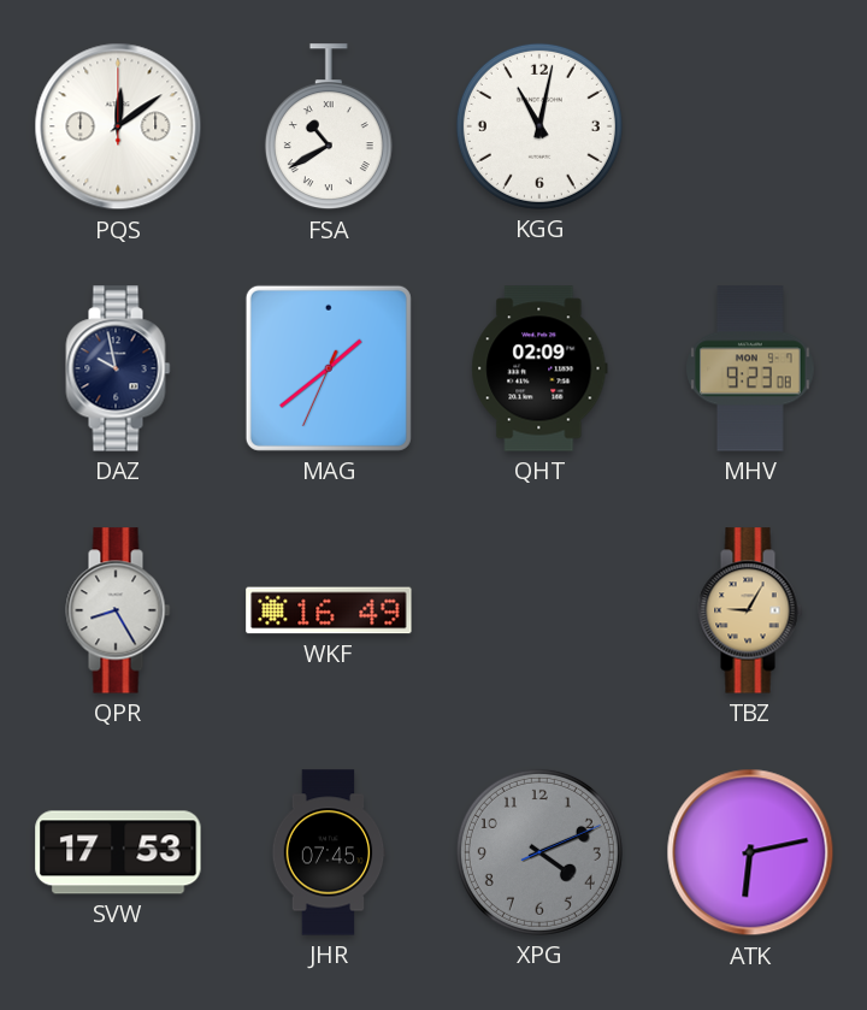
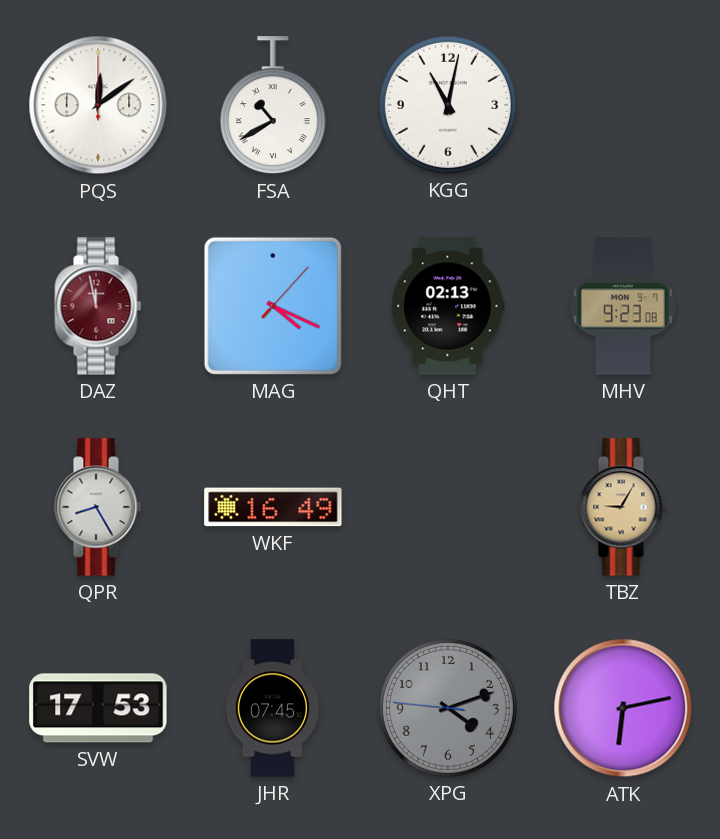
DAZ: 9:58 -> 11:58 (98, 306)
DAZ dial: navy -> burgundy (98, 306)
MAG: 1:38 -> 4:19 (273, 306)
QHT: 02:09 -> 02:13 (448, 306)
XPG: 4:11:11 -> 4:11:46 (448, 708)
